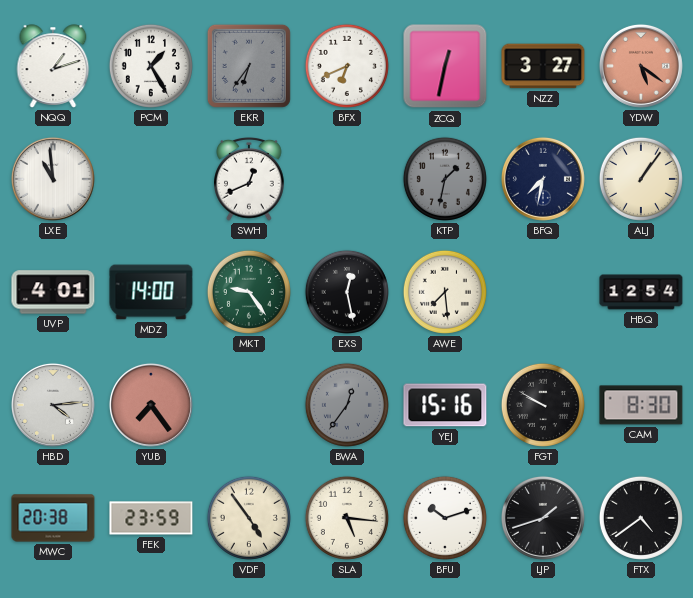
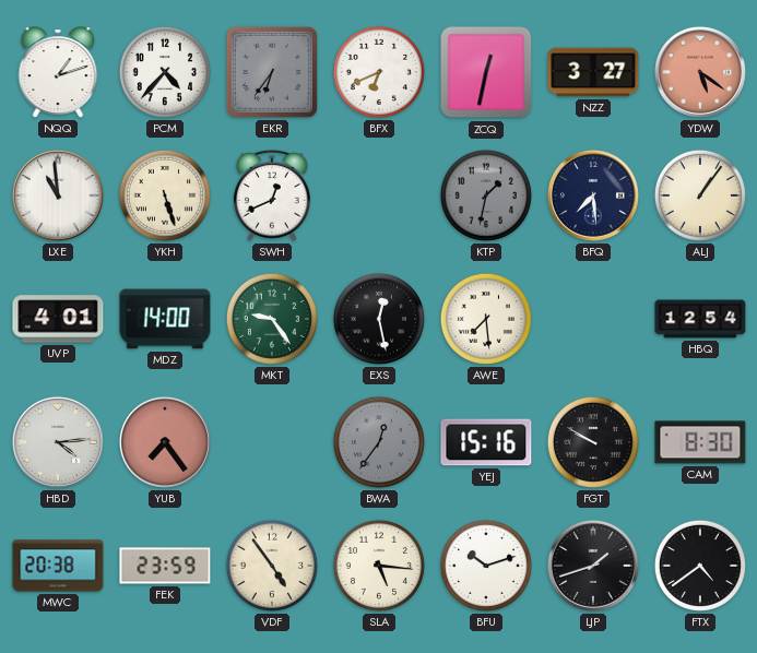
PCM: 1:25 -> 4:37 (165, 72)
YKH: none -> 5:27 (165, 195)
BFQ: 7:32 -> 7:29 (593, 195)
